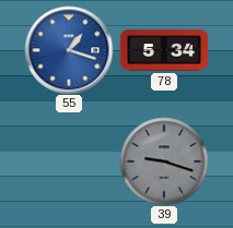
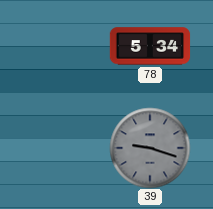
55: 1:18 -> none (69, 50)
